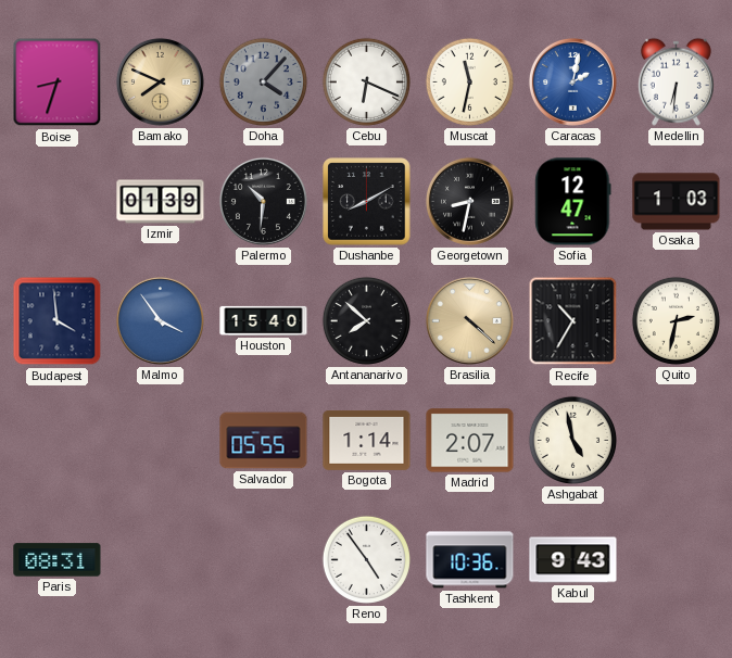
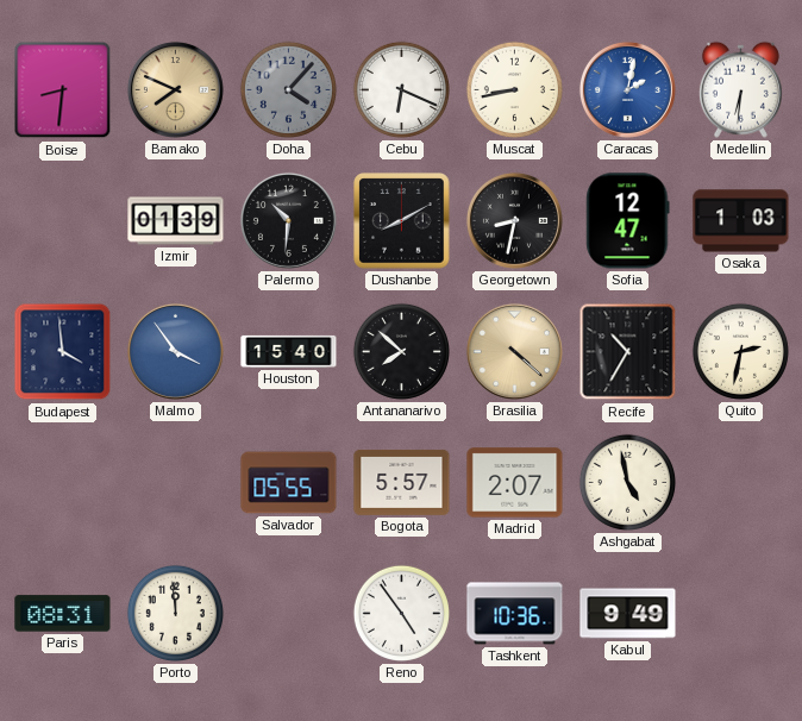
Boise: 8:33 -> 8:31 (63, 90)
Muscat: 11:32 -> 8:43 (514, 89)
Bogota: 1:14 -> 5:57 (402, 482)
Porto: none -> 11:59 (175, 613)
Kabul: 9:43 -> 9:49 (628, 614)
